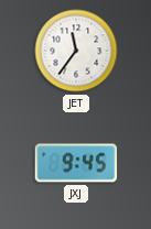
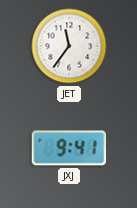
JXJ: 9:45 -> 9:41 (69, 148)
